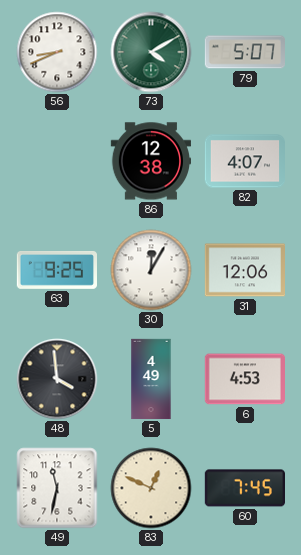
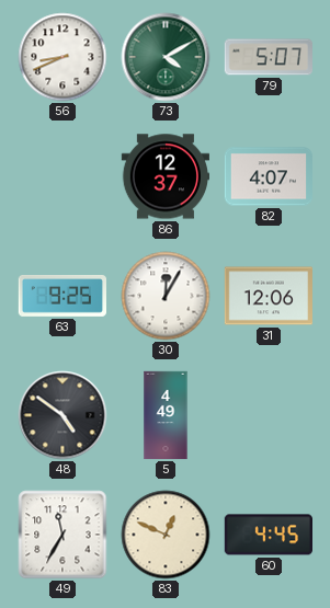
86: 12:38 -> 12:37 (164, 176)
48: 3:59 -> 4:51 (62, 415)
6: 4:53 -> none (244, 379)
49: 11:32 -> 11:35 (62, 535)
60: 7:45 -> 4:45 (268, 535)
